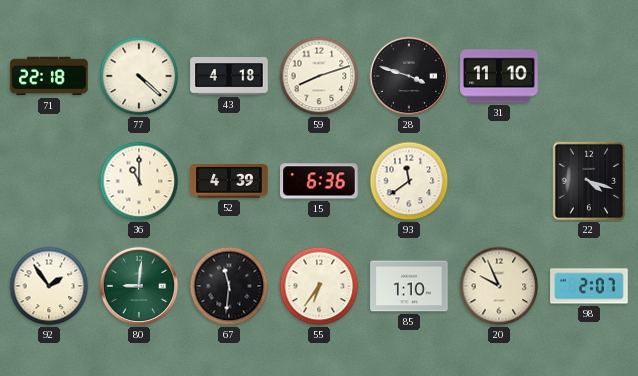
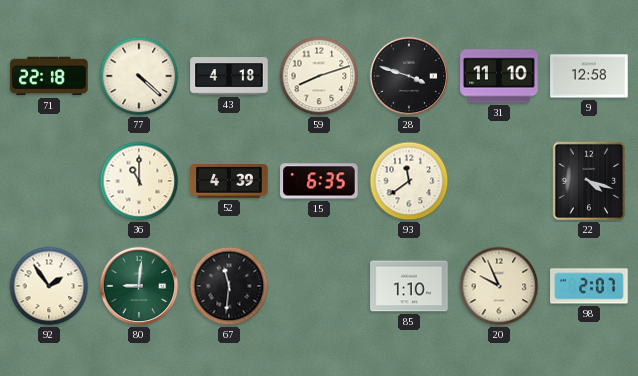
9: none -> 12:58 (589, 76)
15: 6:36 -> 6:35 (319, 181)
55: 6:36 -> none (319, 286)
